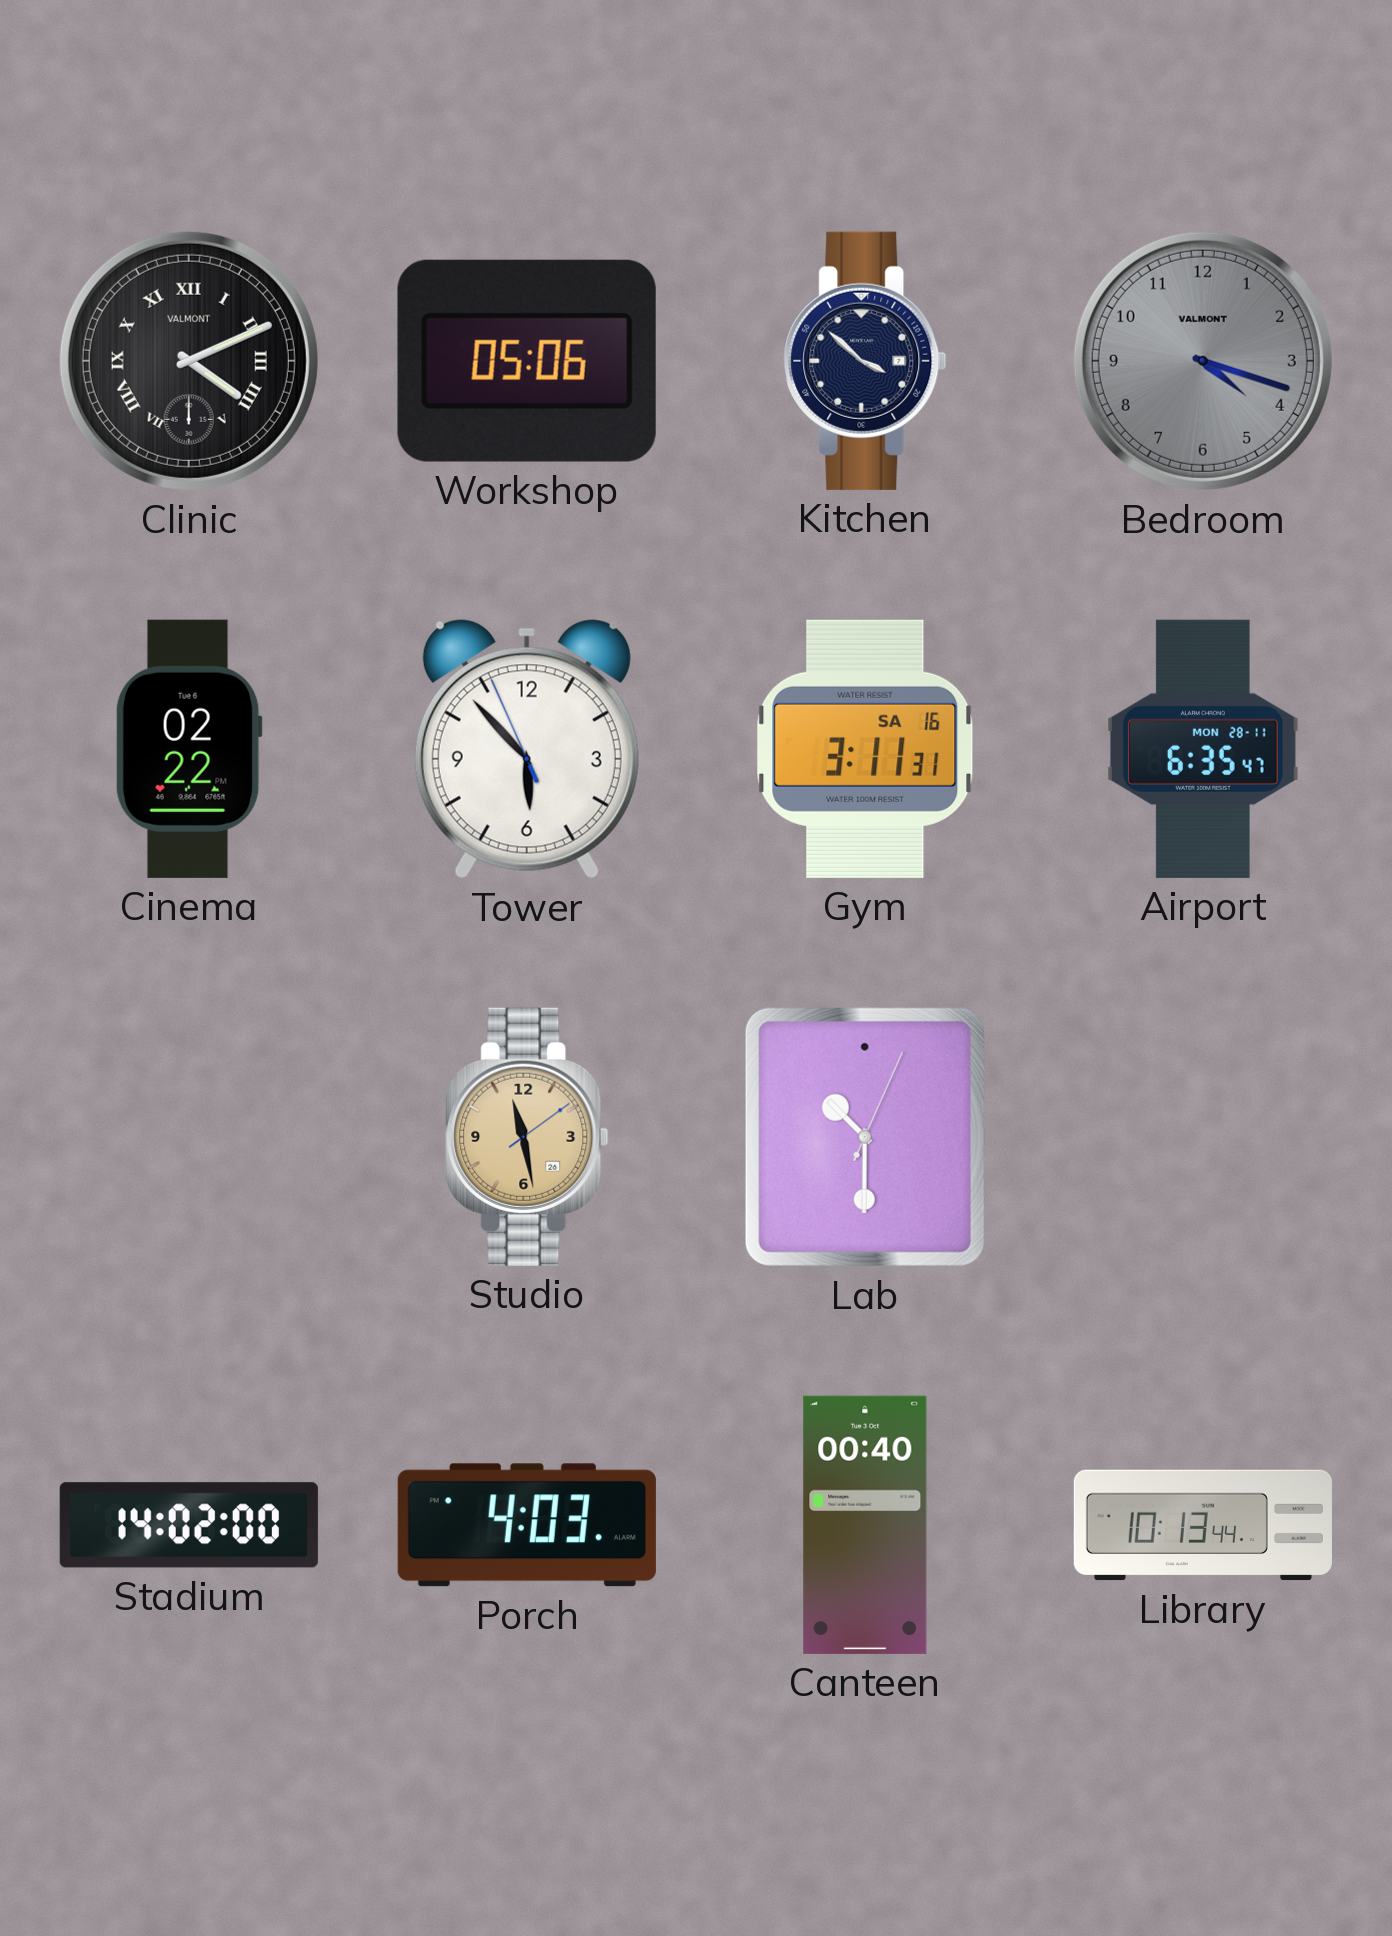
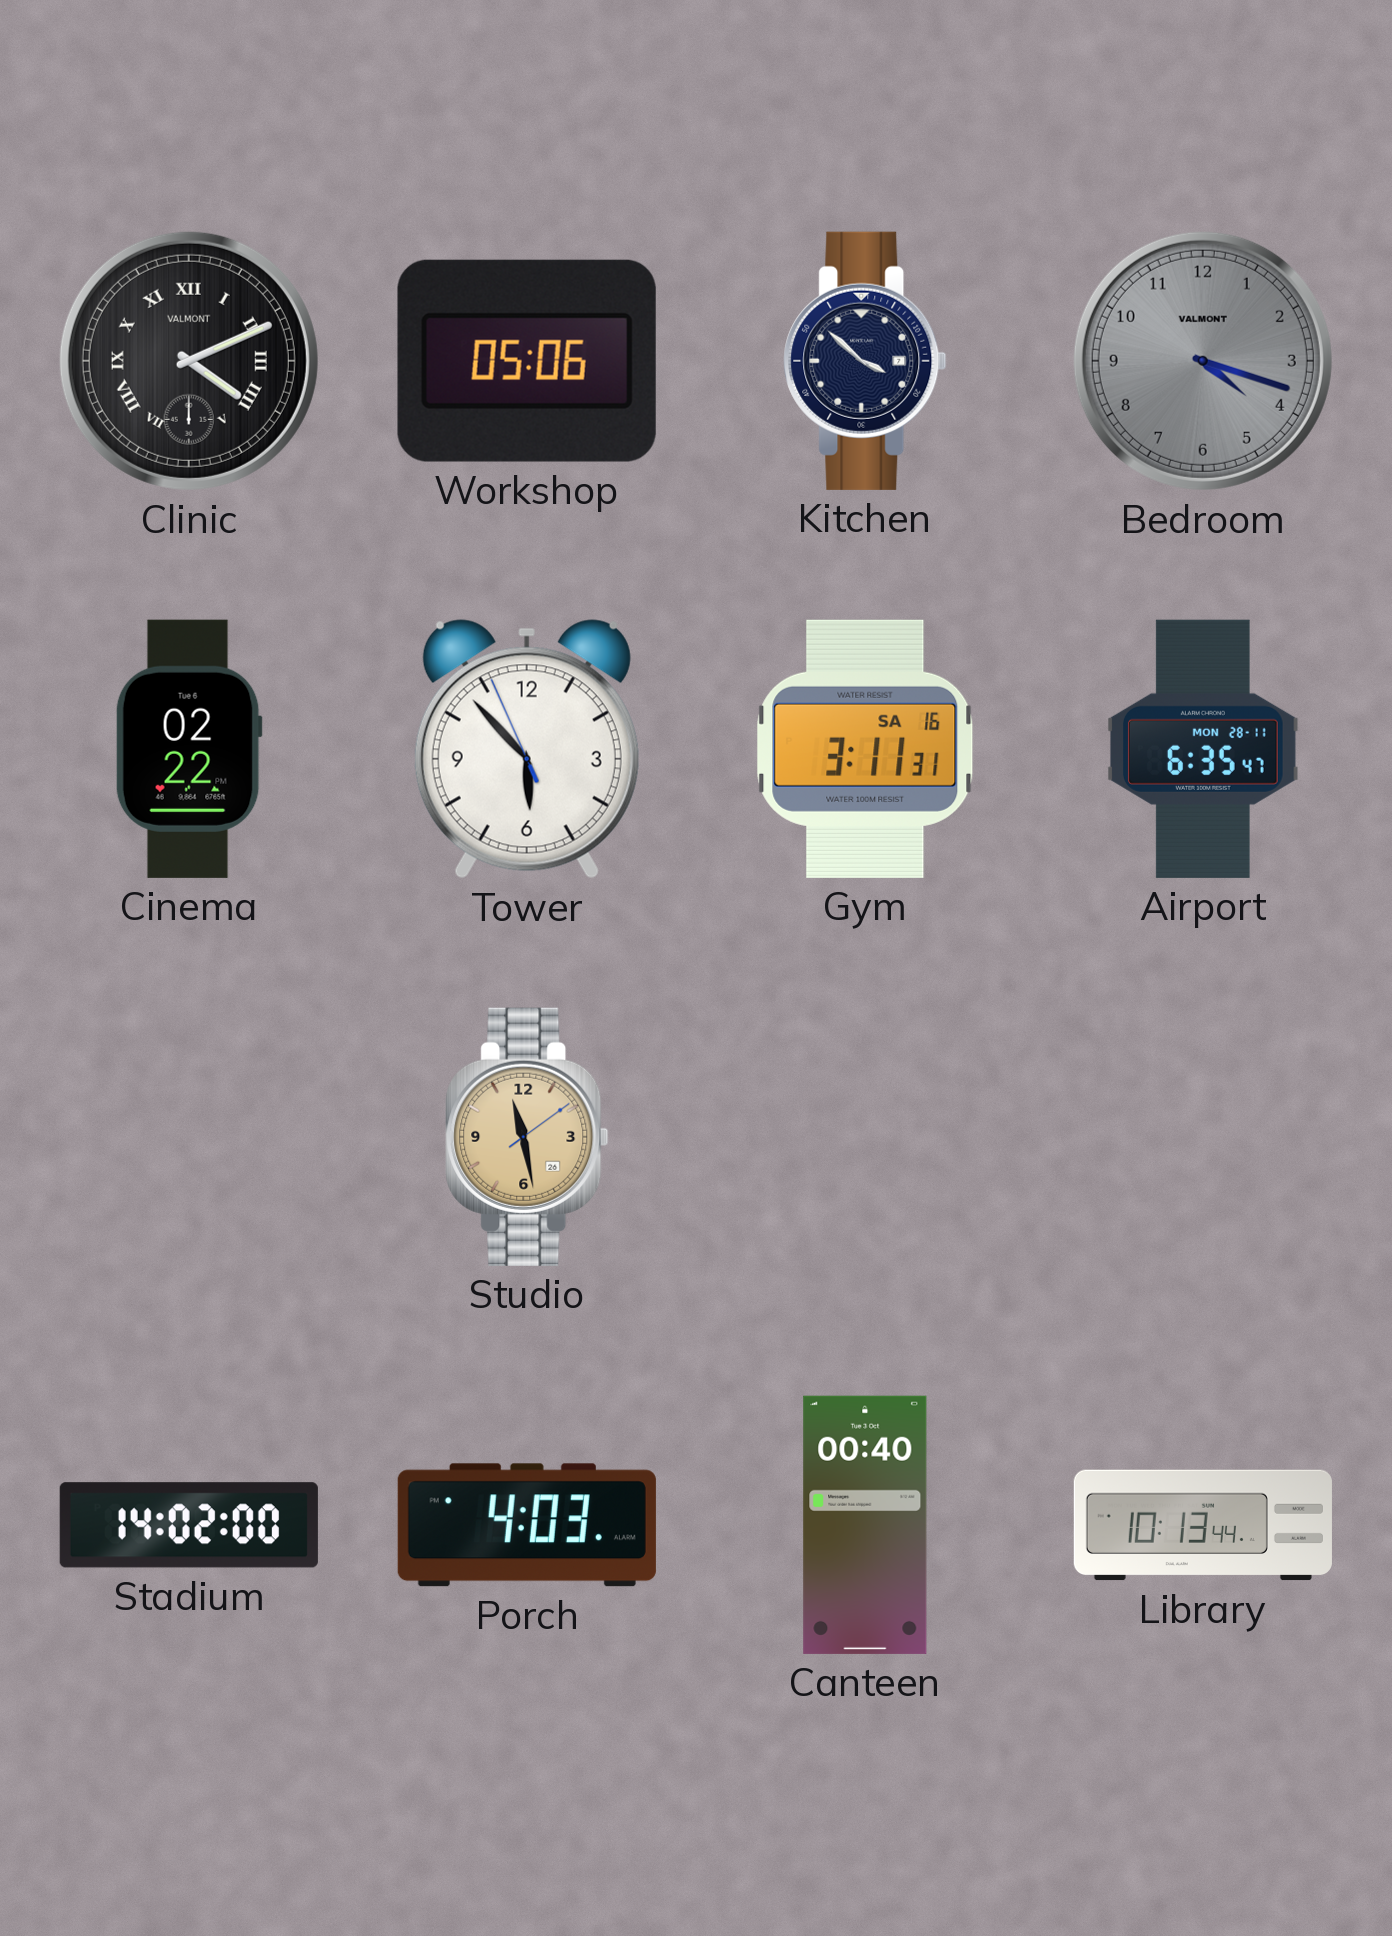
Lab: 10:30 -> none (865, 1137)
